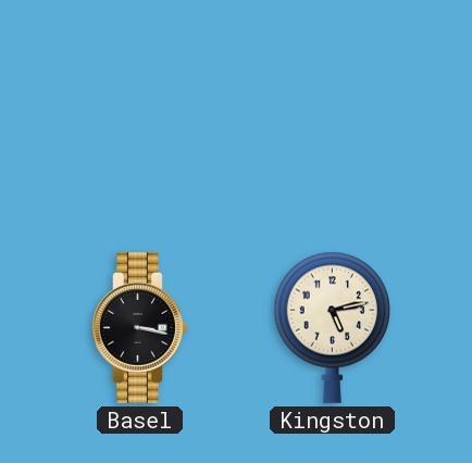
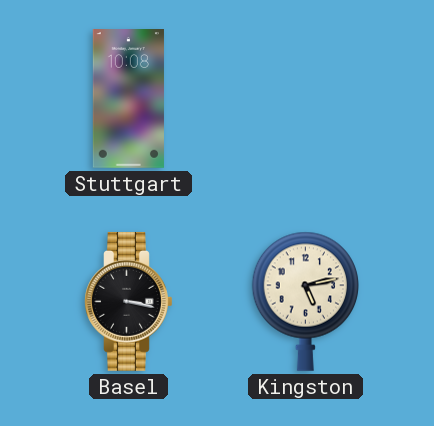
Stuttgart: none -> 10:08 (128, 99)
